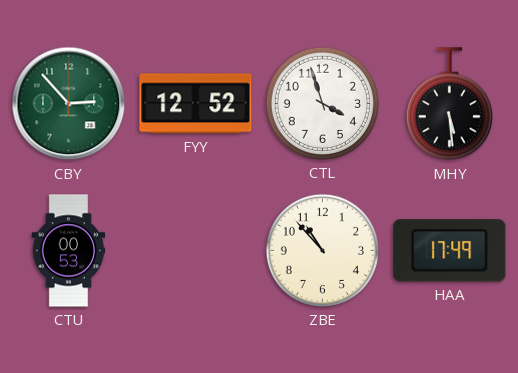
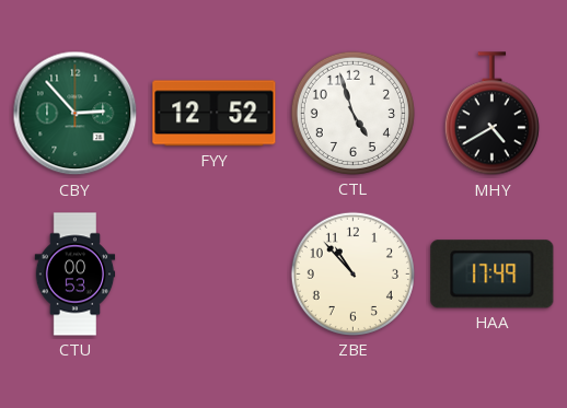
CTL: 3:57 -> 4:57 (352, 113)
MHY: 5:29 -> 4:40 (491, 114)
